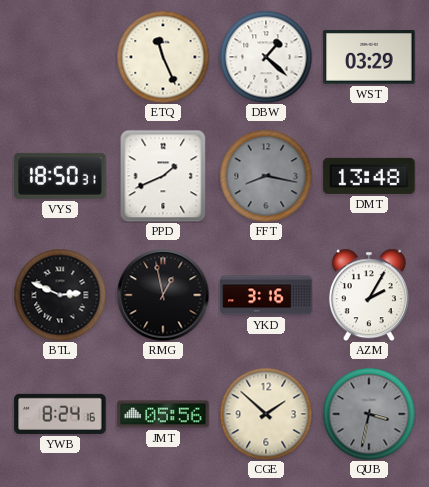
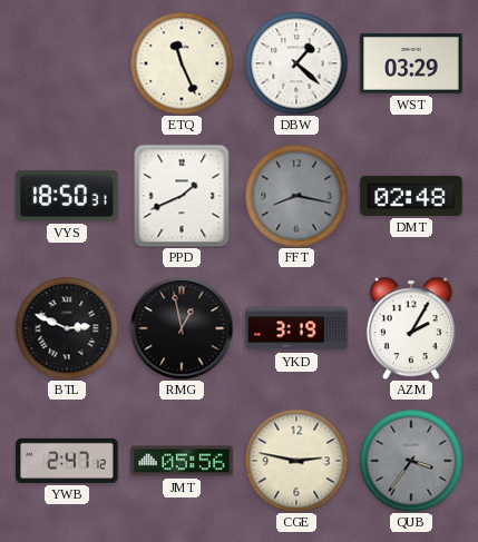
DMT: 13:48 -> 02:48 (411, 196)
YKD: 3:16 -> 3:19 (296, 328)
YWB: 8:24 -> 2:47 (67, 461)
CGE: 1:52 -> 2:47 (296, 461)
QUB: 3:32 -> 3:36 (411, 461)
